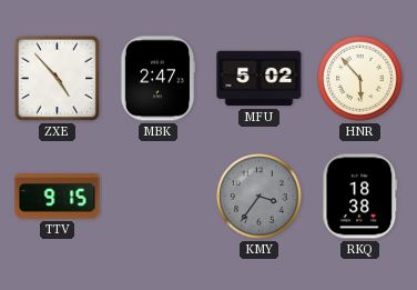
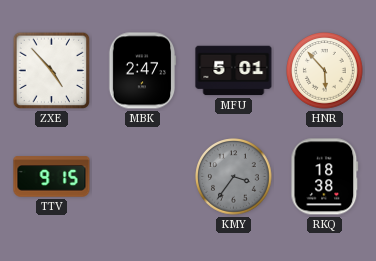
MFU: 5:02 -> 5:01 (234, 71)
